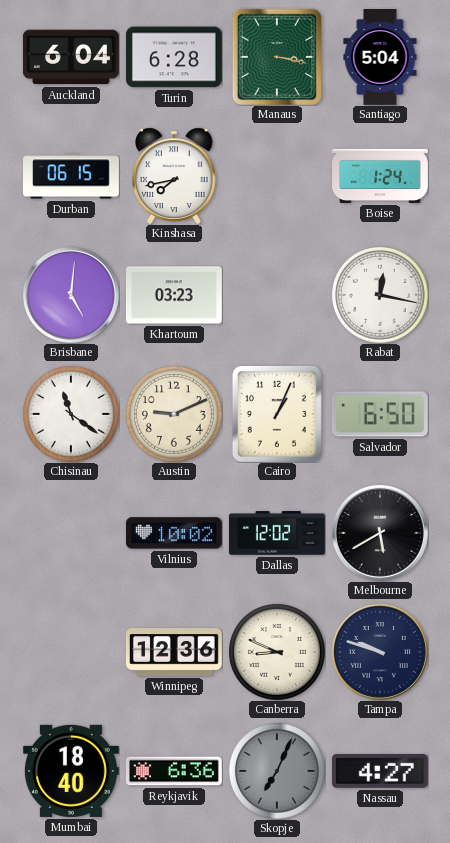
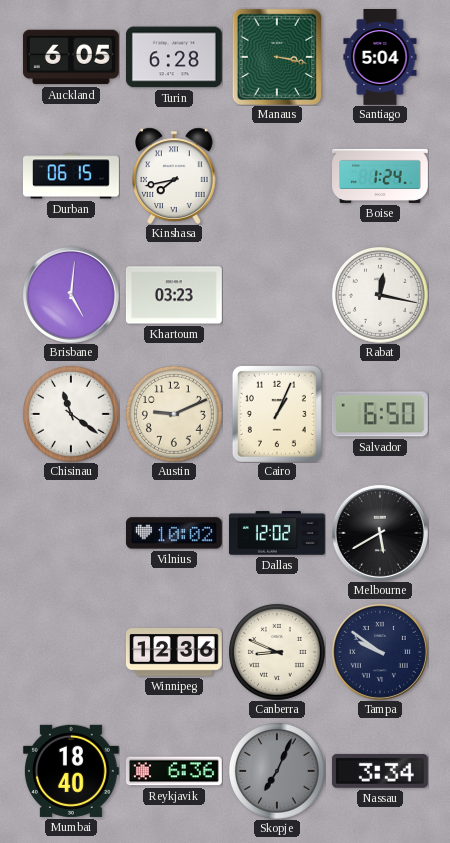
Auckland: 6:04 -> 6:05 (71, 57)
Tampa: 9:48 -> 9:51 (380, 652)
Nassau: 4:27 -> 3:34 (380, 771)
